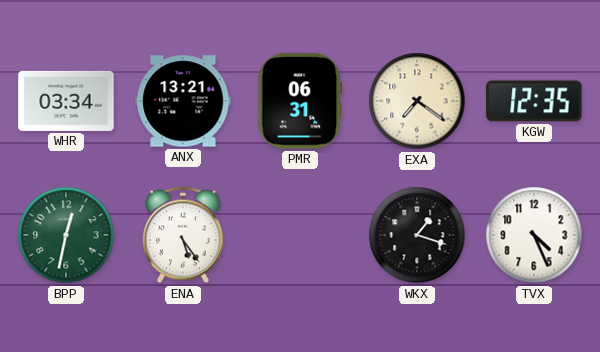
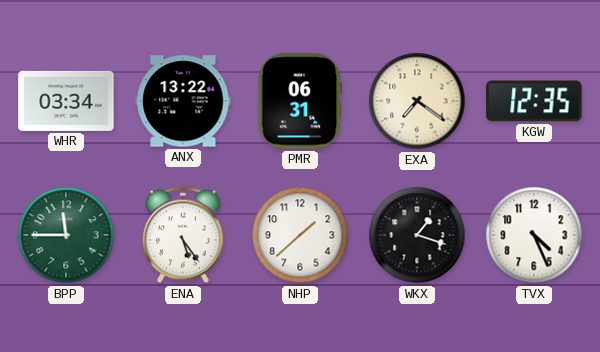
ANX: 13:21 -> 13:22 (183, 101)
BPP: 12:32 -> 11:45 (66, 235)
NHP: none -> 1:38 (300, 235)
